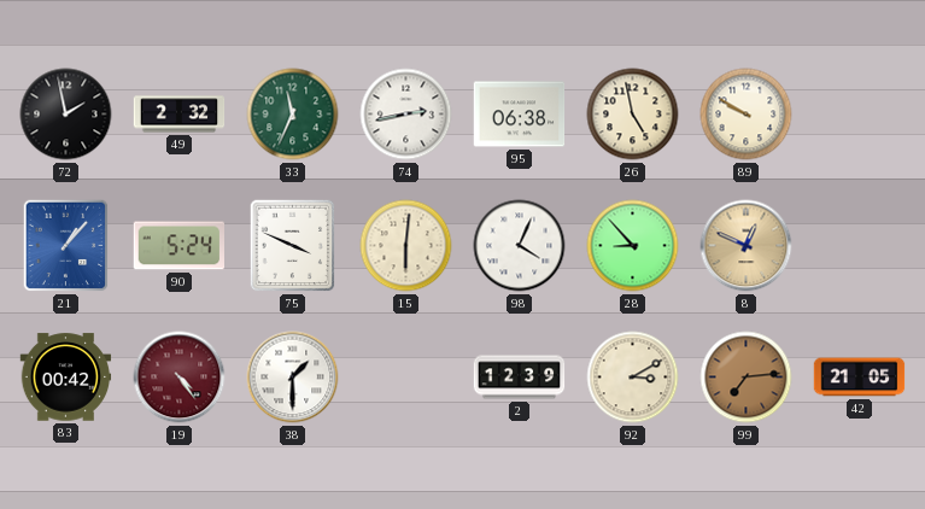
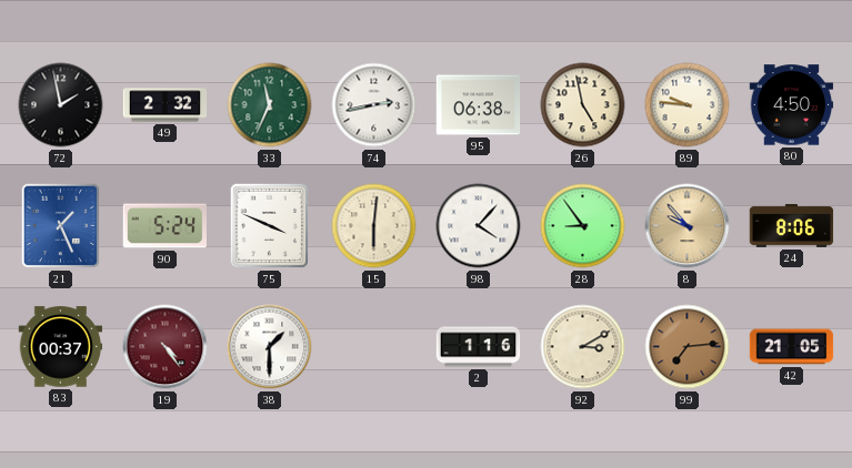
89: 9:50 -> 9:46 (688, 105)
80: none -> 4:50 (792, 105)
21: 1:07 -> 1:26 (61, 226)
98: 4:04 -> 4:07 (479, 226)
28: 8:53 -> 8:54 (583, 226)
8: 12:49 -> 9:53 (688, 226)
24: none -> 8:06 (792, 226)
83: 00:42 -> 00:37 (61, 347)
2: 12:39 -> 1:16 (479, 347)
